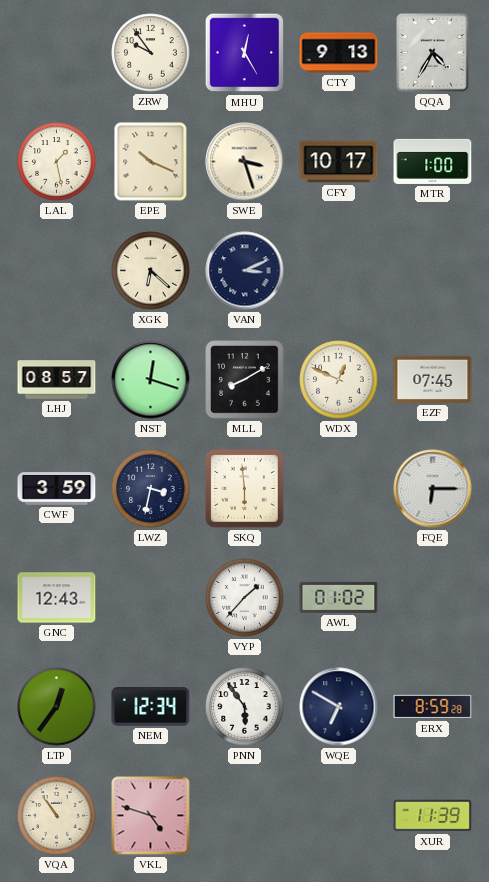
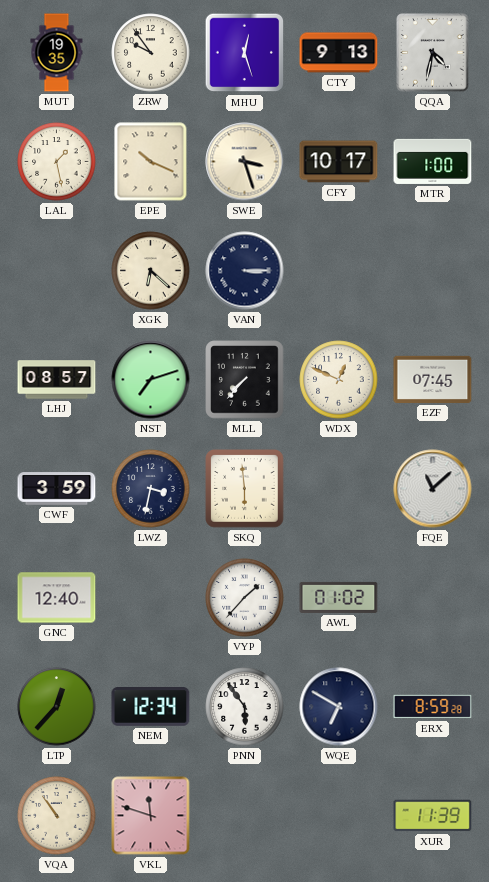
MUT: none -> 19:35 (57, 53)
MHU: 12:25 -> 12:27 (245, 53)
QQA: 4:35 -> 4:32 (433, 53)
VAN: 3:11 -> 3:15 (245, 271)
NST: 12:18 -> 7:12 (151, 380)
MLL: 8:10 -> 7:37 (245, 380)
FQE: 6:15 -> 11:08 (433, 489)
GNC: 12:43 -> 12:40 (57, 598)
LTP: 12:36 -> 12:37 (57, 707)
VKL: 4:48 -> 11:48 (151, 816)
